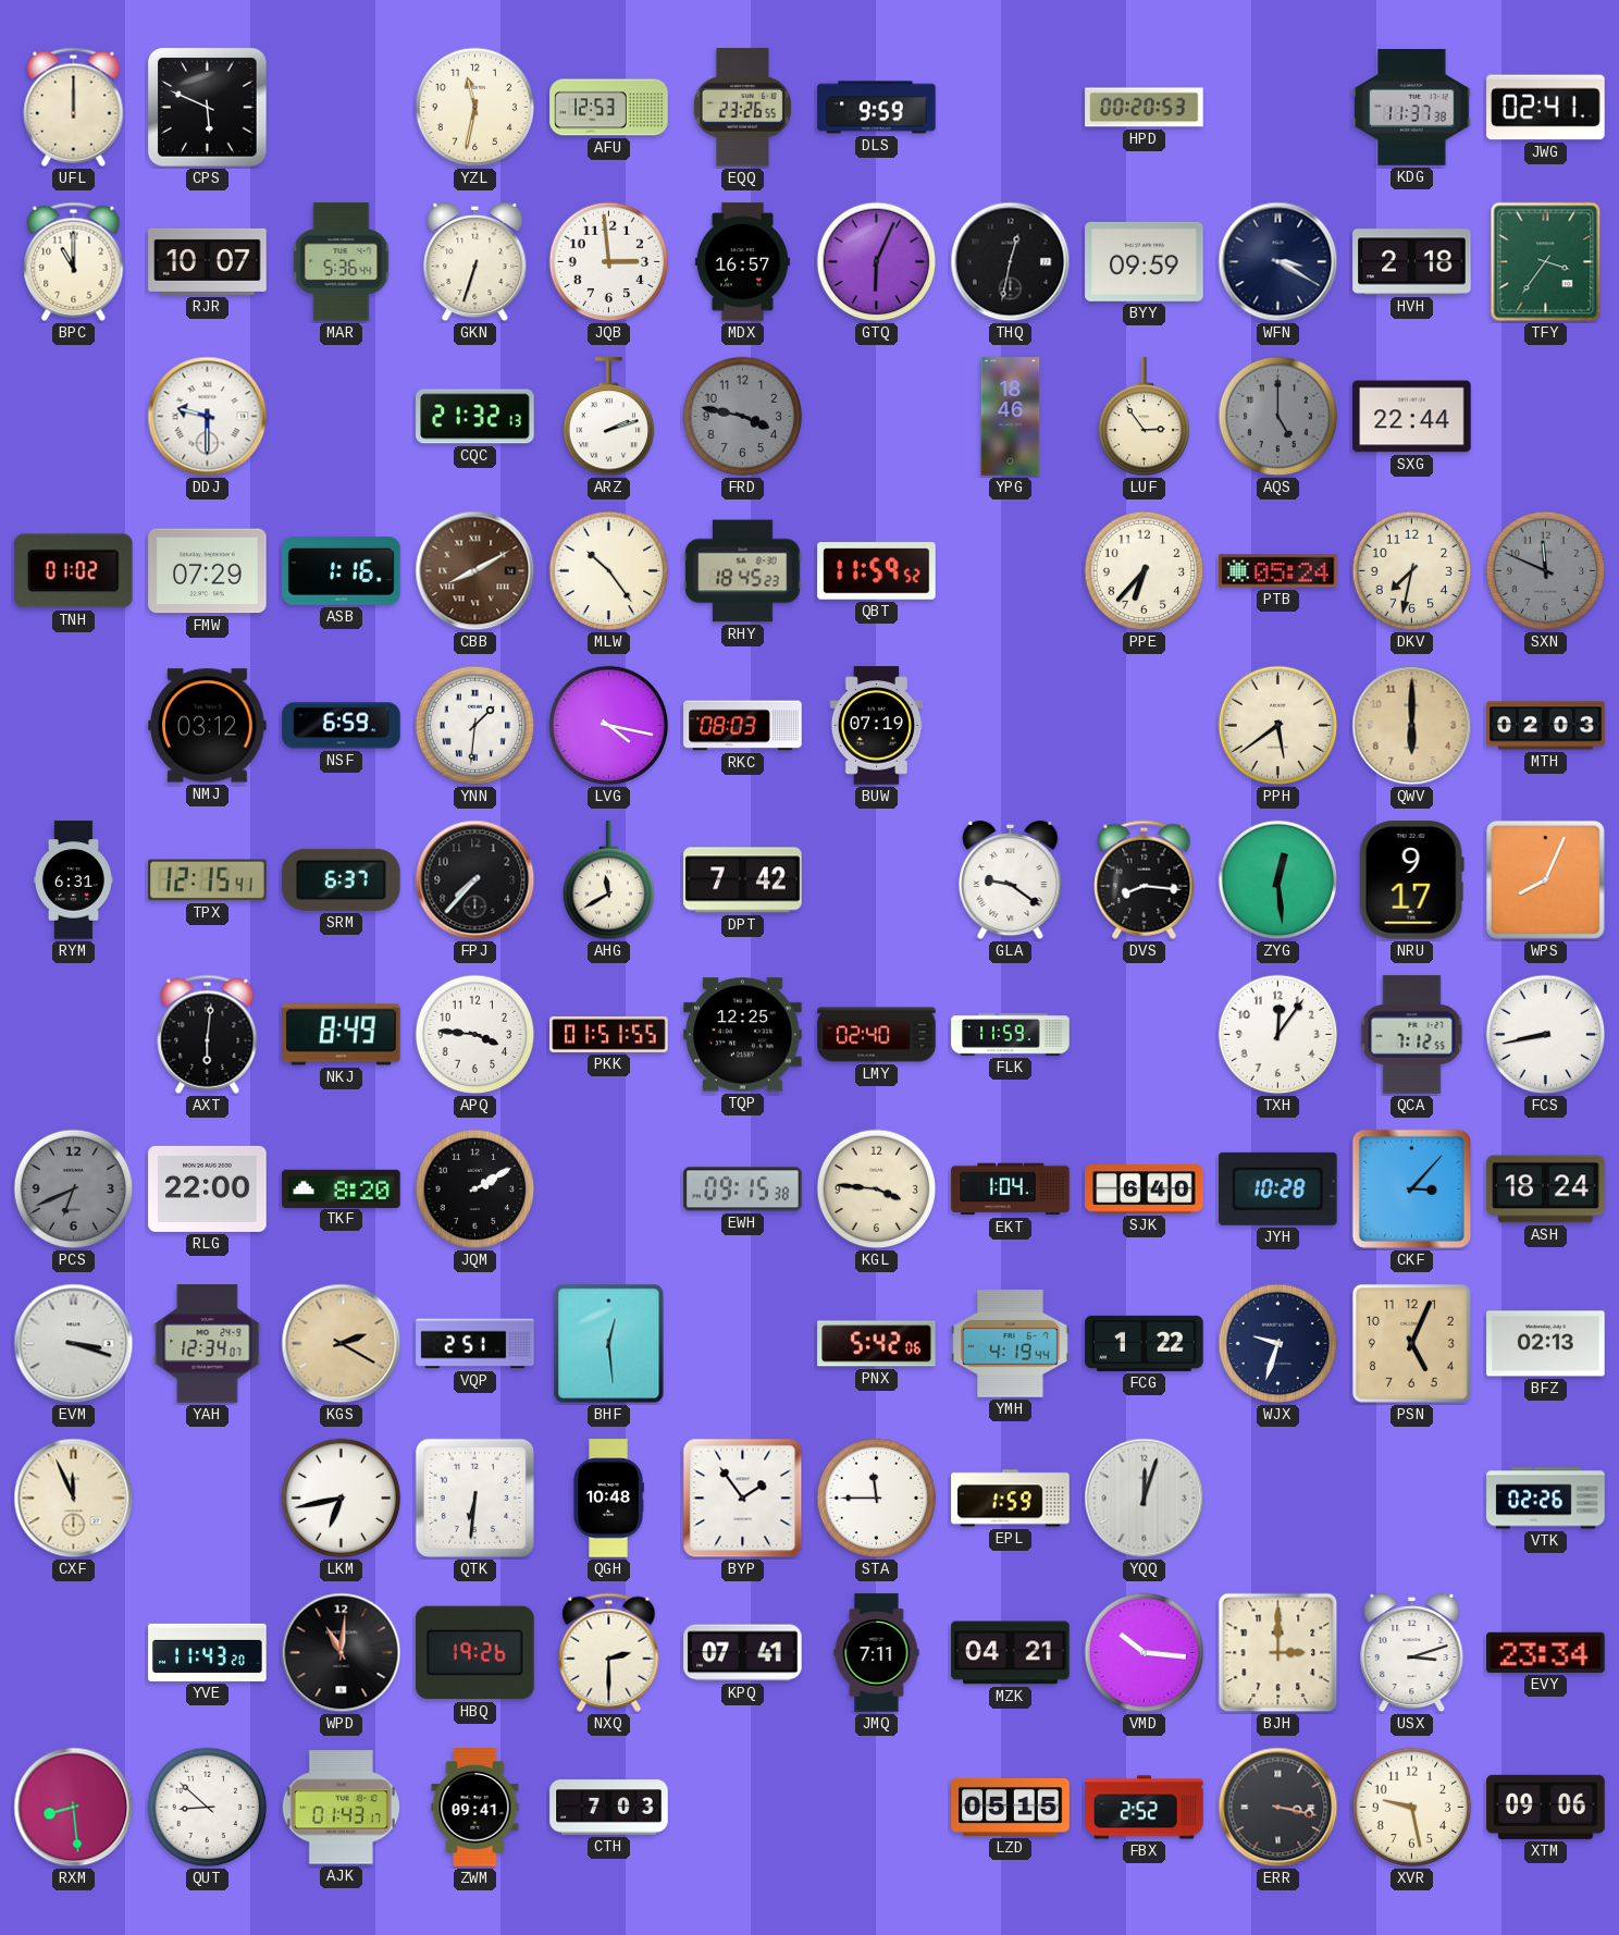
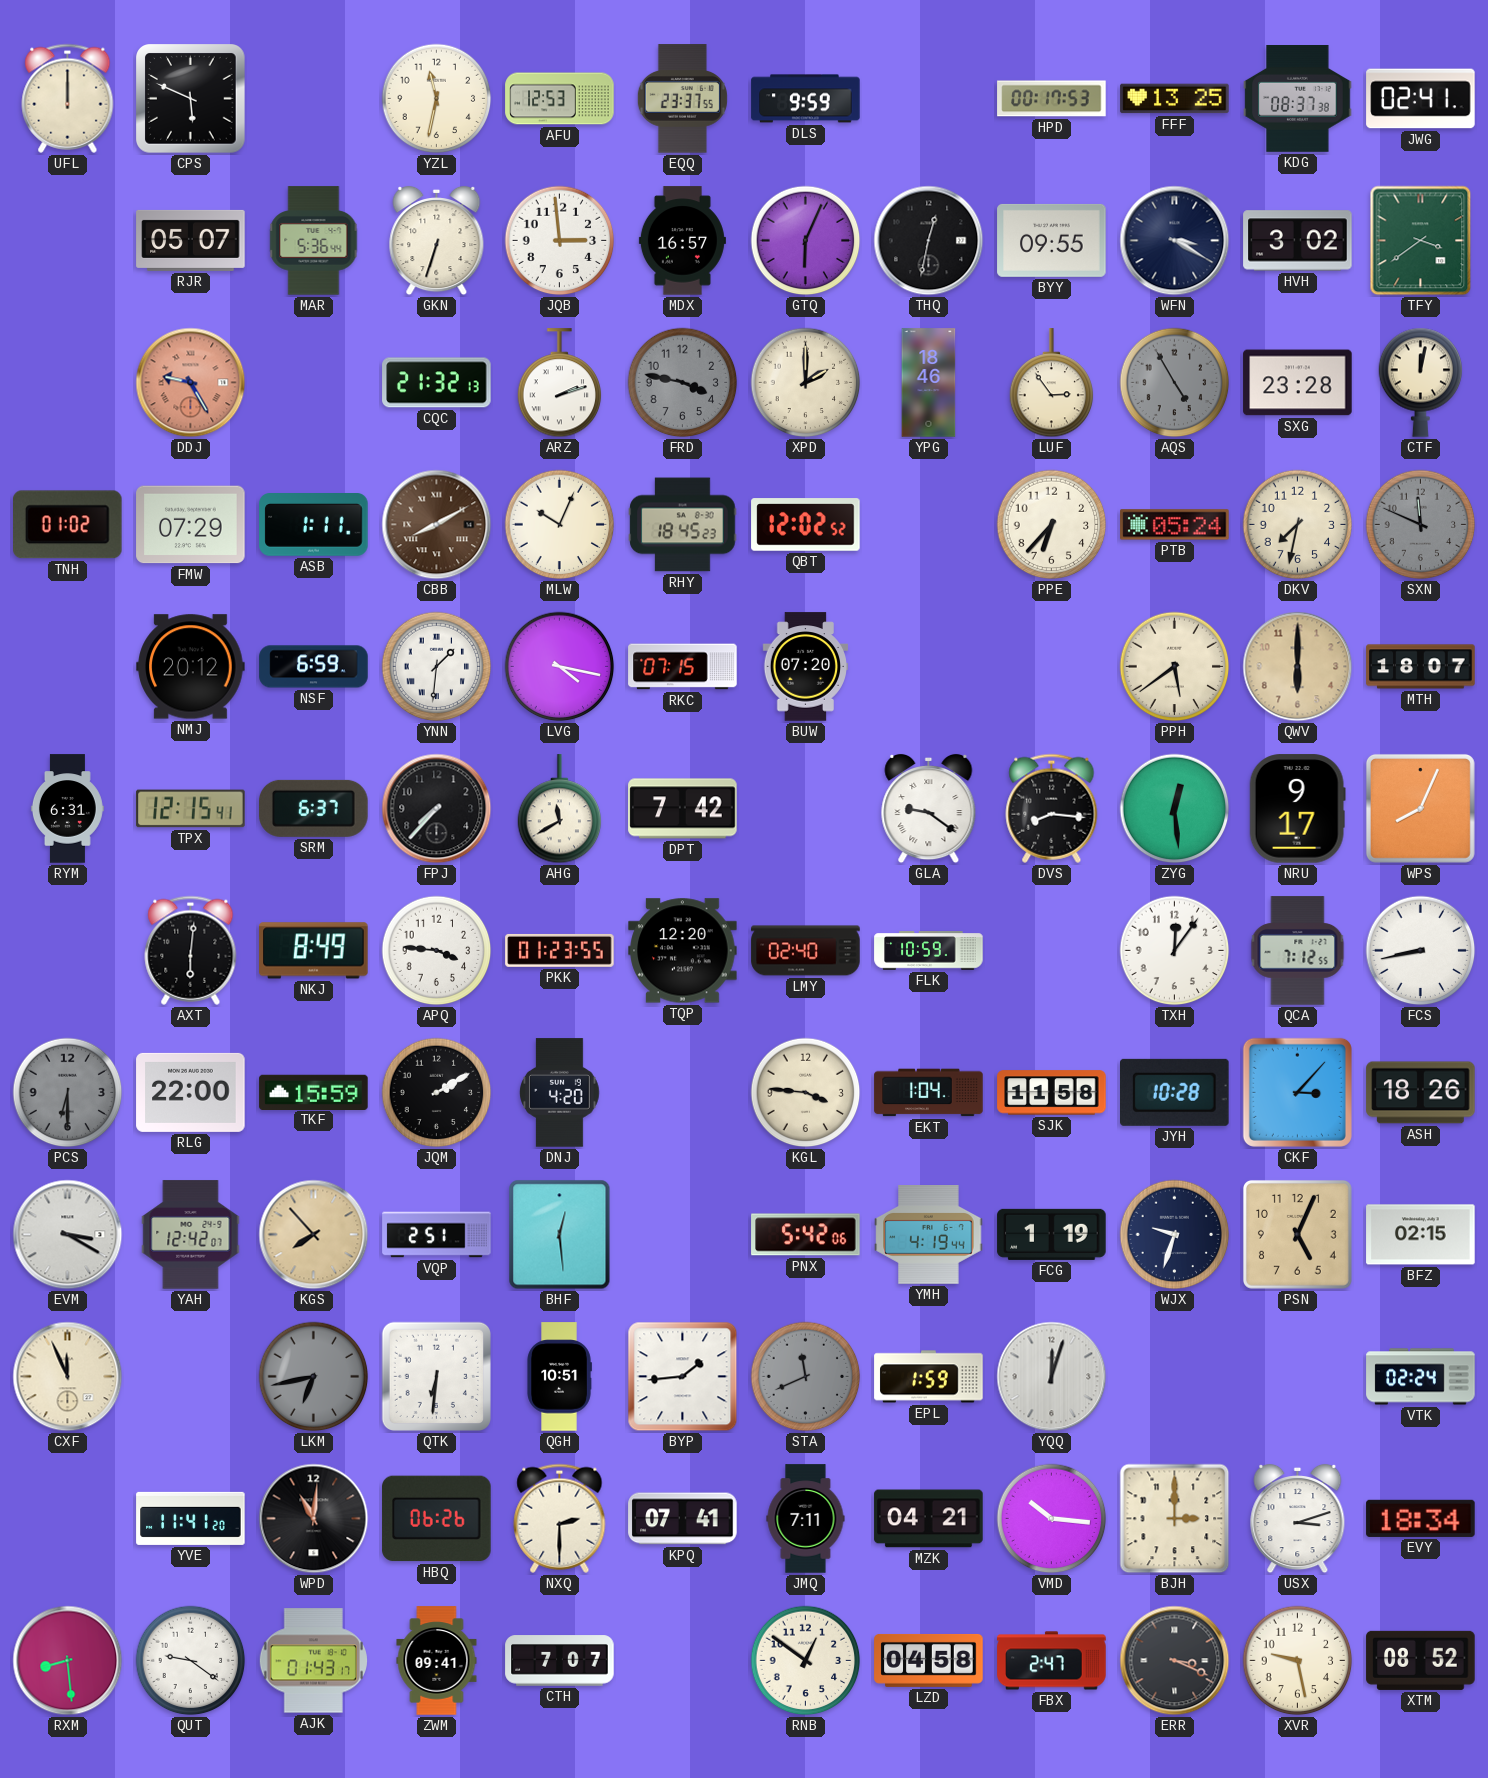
EQQ: 23:26 -> 23:37 (682, 99)
HPD: 00:20 -> 00:17 (1052, 99)
FFF: none -> 13:25 (1175, 99)
KDG: 11:37 -> 08:37 (1298, 99)
BPC: 11:00 -> none (74, 261)
RJR: 10:07 -> 05:07 (191, 240)
BYY: 09:59 -> 09:55 (1052, 240)
HVH: 2:18 -> 3:02 (1298, 241)
TFY: 3:36 -> 3:39 (1421, 241)
DDJ: 9:30 -> 9:25 (191, 383)
DDJ dial: white -> salmon (191, 383)
XPD: none -> 2:00 (806, 383)
AQS: 5:00 -> 4:55 (1175, 383)
SXG: 22:44 -> 23:28 (1298, 383)
CTF: none -> 12:02 (1421, 382)
ASB: 1:16 -> 1:11 (314, 525)
MLW: 10:24 -> 10:04 (560, 525)
QBT: 11:59 -> 12:02 (806, 525)
NMJ: 03:12 -> 20:12 (191, 667)
RKC: 08:03 -> 07:15 (683, 667)
BUW: 07:19 -> 07:20 (806, 667)
MTH: 02:03 -> 18:07 (1421, 667)
PKK: 01:51 -> 01:23 (560, 950)
TQP: 12:25 -> 12:20 (683, 951)
FLK: 11:59 -> 10:59 (929, 951)
PCS: 6:41 -> 6:30 (68, 1093)
TKF: 8:20 -> 15:59 (314, 1092)
DNJ: none -> 4:20 (560, 1093)
EWH: 09:15 -> none (743, 1190)
SJK: 6:40 -> 11:58 (1052, 1093)
ASH: 18:24 -> 18:26 (1421, 1093)
EVM: 3:18 -> 3:20 (68, 1235)
YAH: 12:34 -> 12:42 (191, 1235)
KGS: 2:20 -> 7:53 (314, 1235)
FCG: 1:22 -> 1:19 (1052, 1234)
BFZ: 02:13 -> 02:15 (1421, 1235)
LKM dial: white -> grey (314, 1377)
QGH: 10:48 -> 10:51 (559, 1377)
BYP: 1:54 -> 1:44 (683, 1377)
STA: 11:45 -> 11:41 (806, 1377)
STA dial: white -> grey (806, 1377)
VTK: 02:26 -> 02:24 (1421, 1377)
YVE: 11:43 -> 11:41 (191, 1518)
HBQ: 19:26 -> 06:26 (437, 1519)
EVY: 23:34 -> 18:34 (1421, 1518)
QUT: 8:52 -> 9:21 (191, 1661)
CTH: 7:03 -> 7:07 (560, 1661)
RNB: none -> 12:51 (806, 1661)
LZD: 05:15 -> 04:58 (929, 1660)
FBX: 2:52 -> 2:47 (1052, 1661)
ERR: 3:17 -> 3:19 (1175, 1661)
XTM: 09:06 -> 08:52 (1421, 1660)
